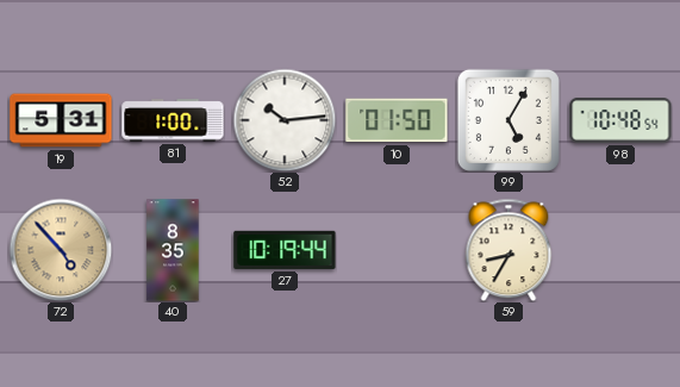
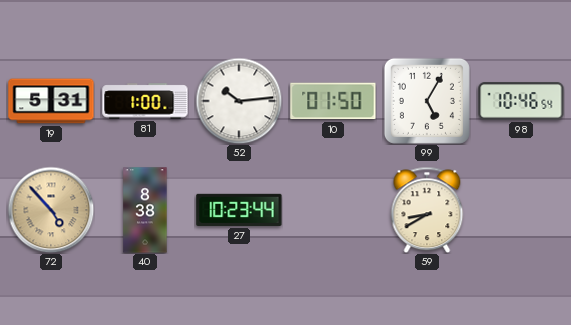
98: 10:48 -> 10:46 (521, 101)
40: 8:35 -> 8:38 (145, 210)
27: 10:19 -> 10:23 (239, 210)
59: 8:35 -> 8:40 (427, 210)
